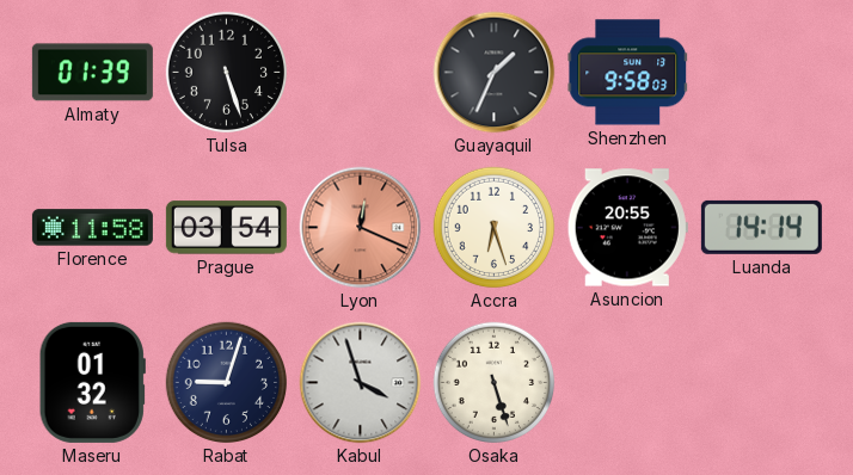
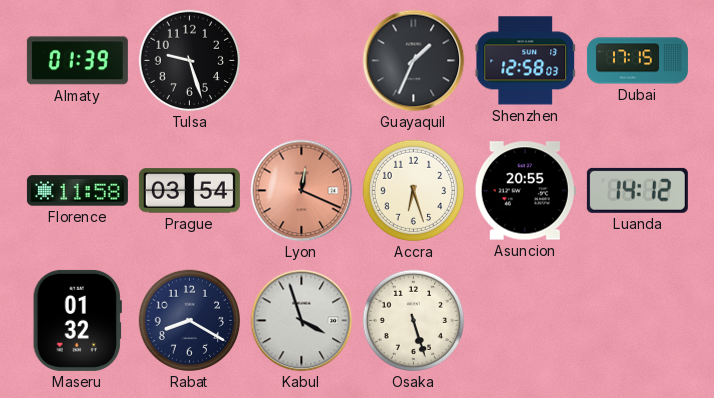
Tulsa: 5:27 -> 9:27 (190, 61)
Shenzhen: 9:58 -> 12:58 (526, 61)
Dubai: none -> 17:15 (637, 61)
Luanda: 14:14 -> 14:12 (637, 190)
Rabat: 9:03 -> 8:20 (190, 321)
